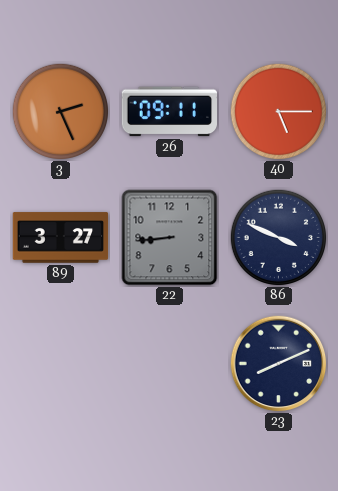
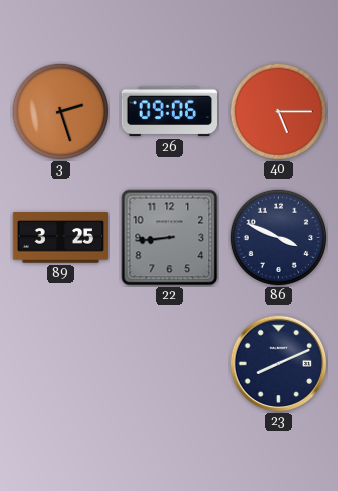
3: 2:26 -> 2:27 (60, 111)
26: 09:11 -> 09:06 (169, 112)
89: 3:27 -> 3:25 (61, 238)
